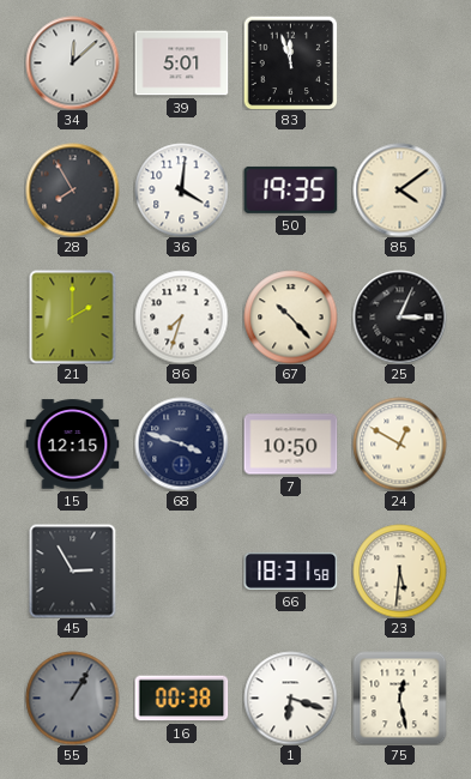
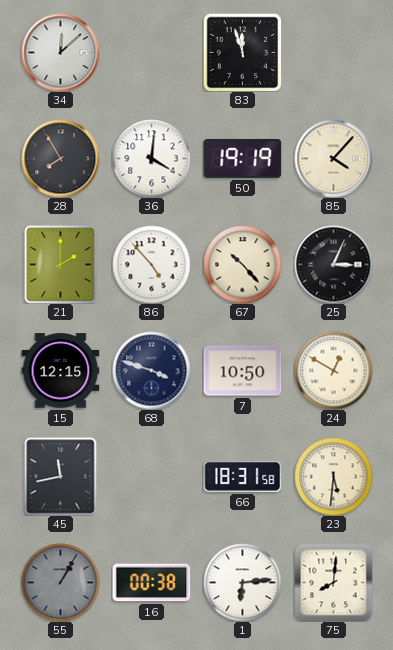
39: 5:01 -> none (181, 64)
50: 19:35 -> 19:19 (242, 158)
85: 4:09 -> 4:07 (333, 158)
86: 7:33 -> 4:53 (151, 264)
45: 2:55 -> 11:43 (61, 476)
1: 6:18 -> 6:14 (242, 582)
75: 12:28 -> 8:01 (333, 582)
